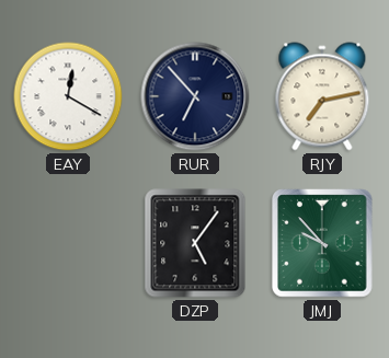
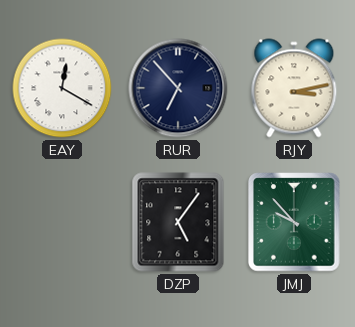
RJY: 7:13 -> 3:13 (294, 88)
